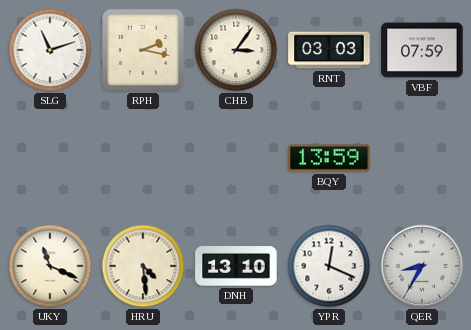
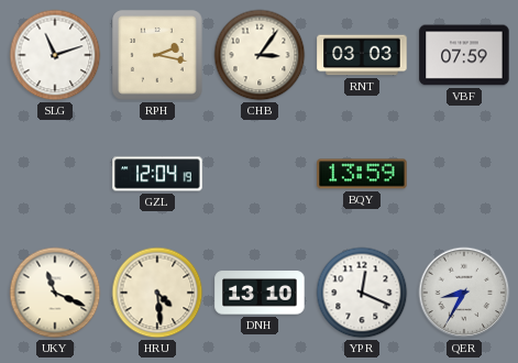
GZL: none -> 12:04 (157, 174)
